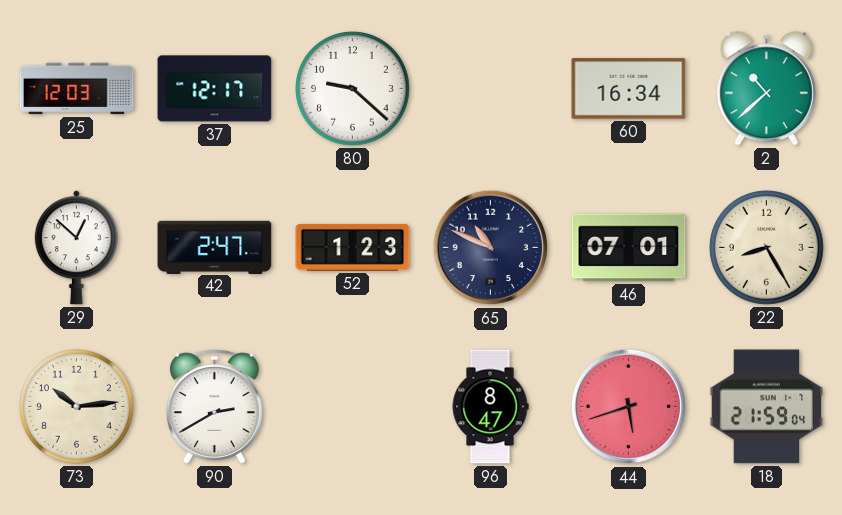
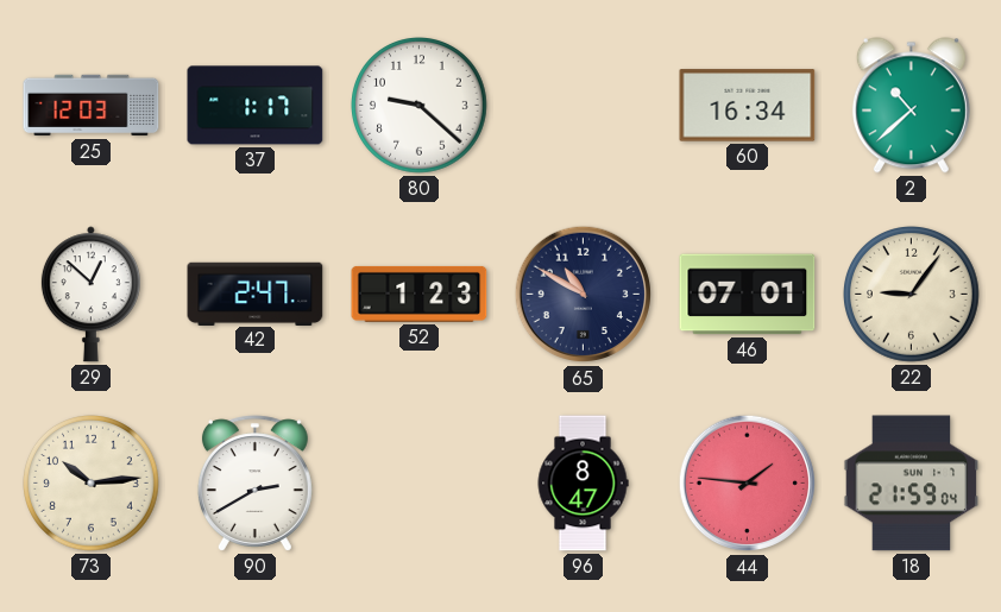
37: 12:17 -> 1:17 (256, 106)
65: 10:49 -> 10:50 (584, 295)
22: 8:25 -> 9:06 (912, 295)
44: 5:42 -> 1:46 (748, 484)
